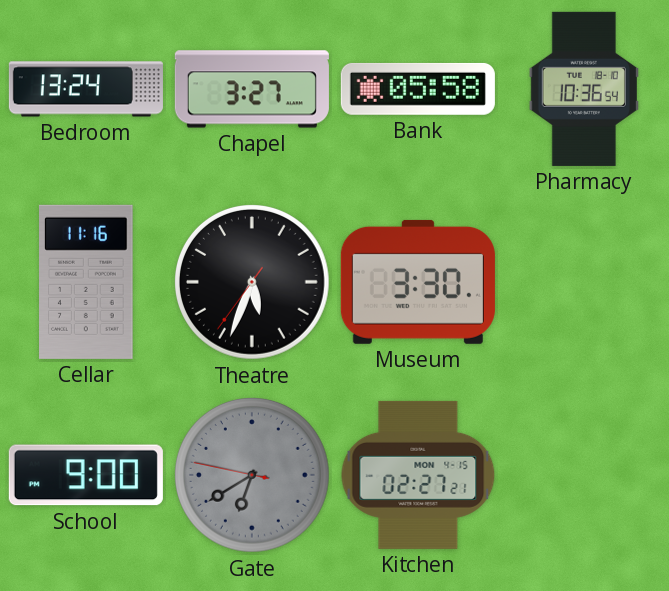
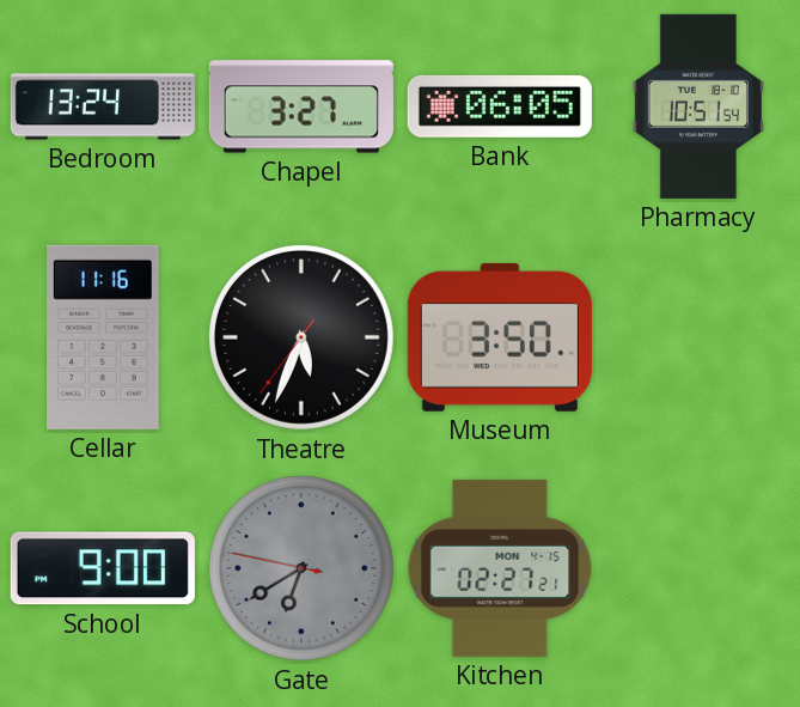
Bank: 05:58 -> 06:05 (500, 106)
Pharmacy: 10:36 -> 10:51 (698, 106)
Museum: 3:30 -> 3:50 (500, 337)
